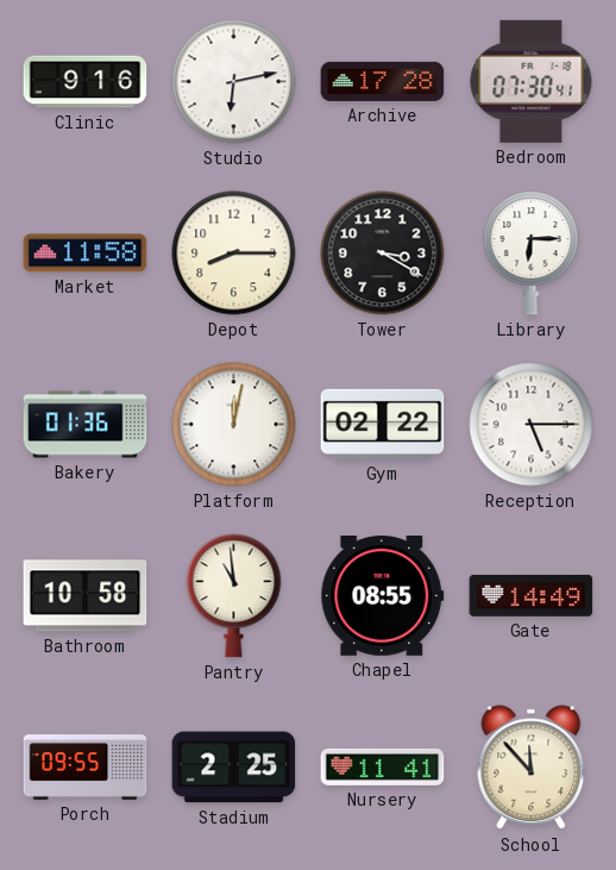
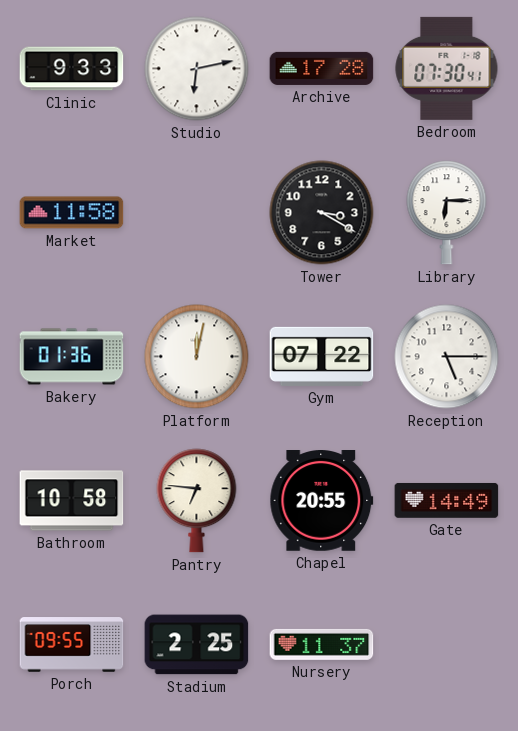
Clinic: 9:16 -> 9:33 (72, 69)
Depot: 8:15 -> none (234, 254)
Gym: 02:22 -> 07:22 (322, 356)
Pantry: 10:59 -> 6:46 (197, 501)
Chapel: 08:55 -> 20:55 (322, 501)
Nursery: 11:41 -> 11:37 (322, 644)
School: 11:53 -> none (532, 768)
